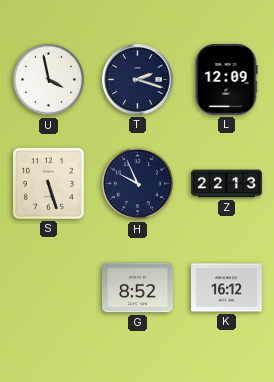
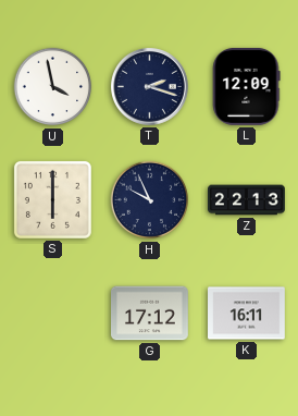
S: 5:27 -> 6:00 (52, 199)
G: 8:52 -> 17:12 (150, 314)
K: 16:12 -> 16:11 (247, 314)
